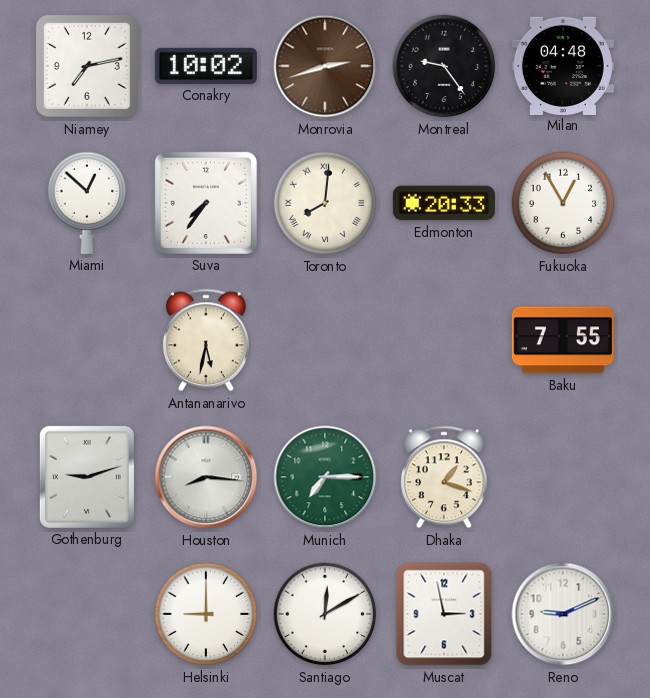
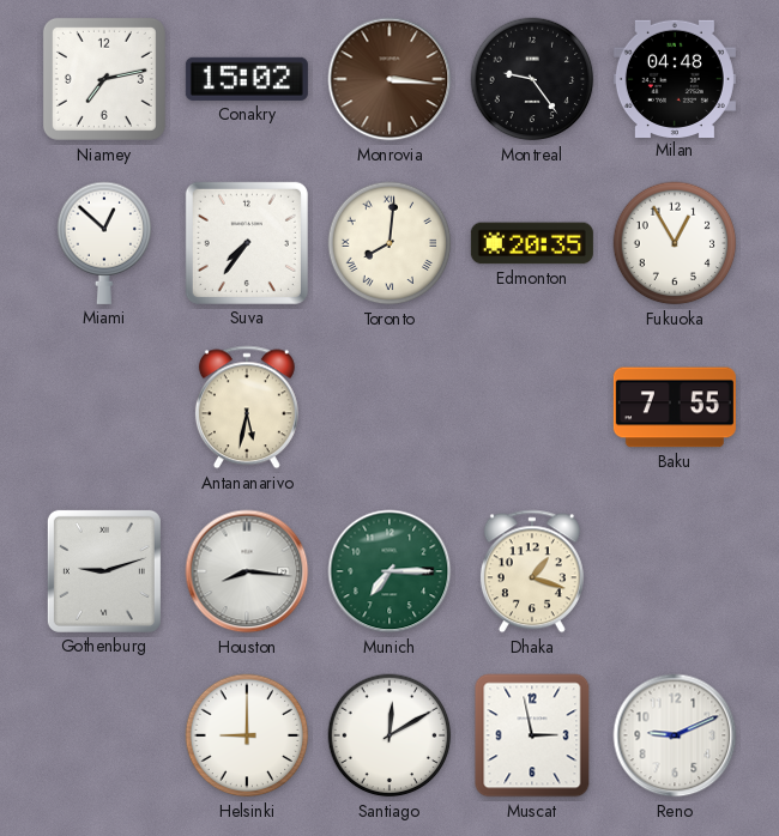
Conakry: 10:02 -> 15:02 (247, 79)
Monrovia: 2:42 -> 3:16 (389, 79)
Edmonton: 20:33 -> 20:35 (532, 243)
